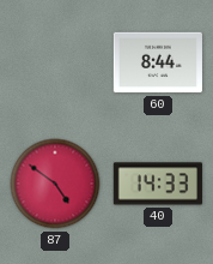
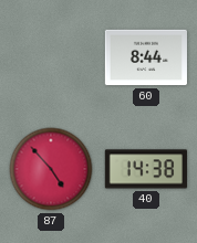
87: 4:51 -> 4:53 (51, 169)
40: 14:33 -> 14:38 (146, 169)
